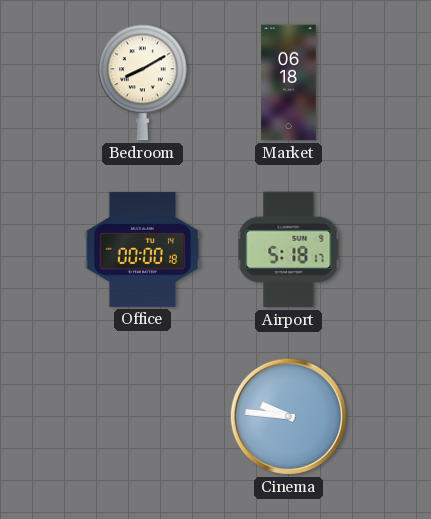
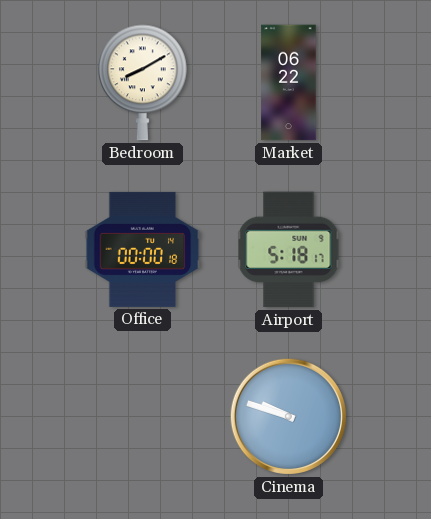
Market: 06:18 -> 06:22 (289, 83)
Cinema: 9:46 -> 9:48 (288, 416)
